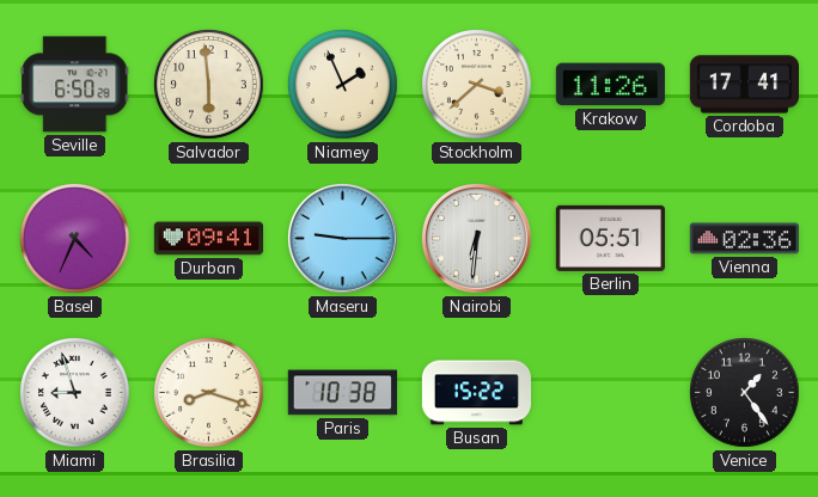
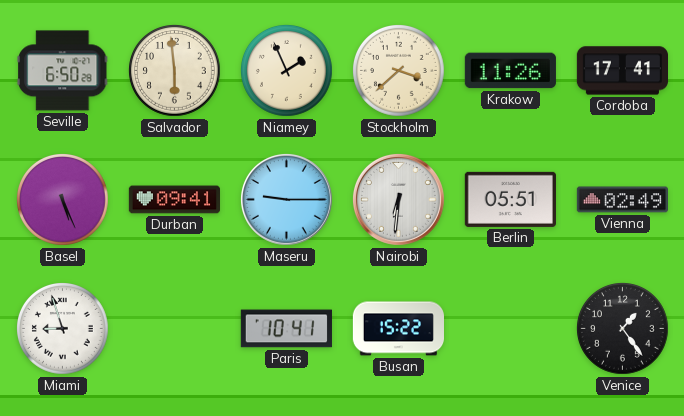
Basel: 4:34 -> 5:26 (63, 200)
Vienna: 02:36 -> 02:49 (622, 200)
Brasilia: 8:18 -> none (209, 393)
Paris: 10:38 -> 10:41 (286, 329)
